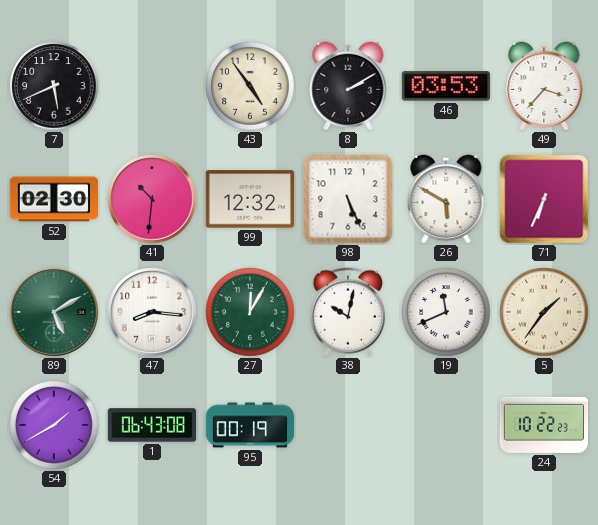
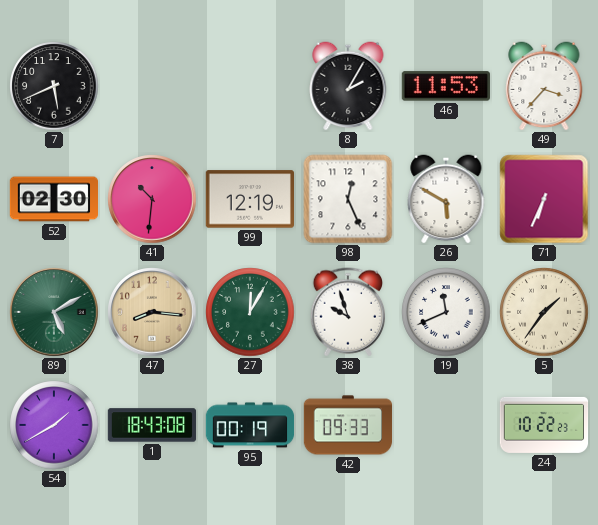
43: 4:54 -> none (250, 86)
8: 2:10 -> 2:05 (348, 86)
46: 03:53 -> 11:53 (446, 86)
99: 12:32 -> 12:19 (249, 199)
98: 5:26 -> 12:26 (348, 199)
47 dial: white -> champagne (152, 312)
38: 10:02 -> 9:57 (347, 312)
1: 06:43 -> 18:43 (152, 425)
42: none -> 09:33 (348, 425)
